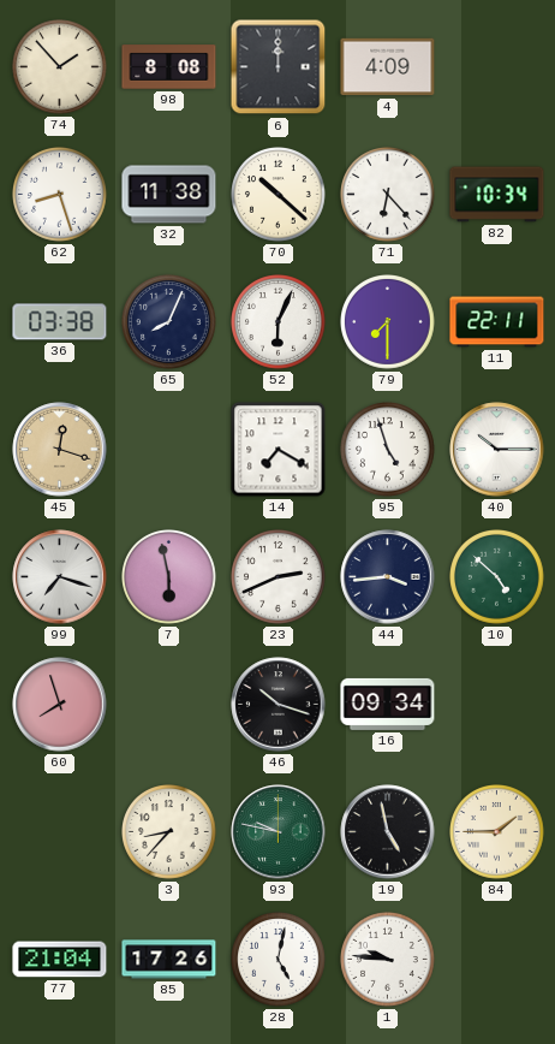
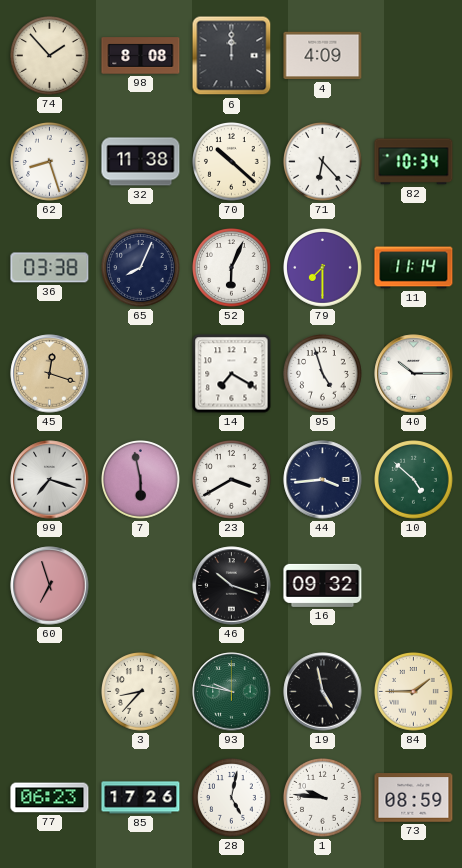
11: 22:11 -> 11:14 (414, 268)
23: 2:41 -> 3:40 (232, 480)
60: 7:57 -> 6:57 (50, 586)
16: 09:34 -> 09:32 (323, 585)
77: 21:04 -> 06:23 (50, 798)
73: none -> 08:59 (414, 798)
